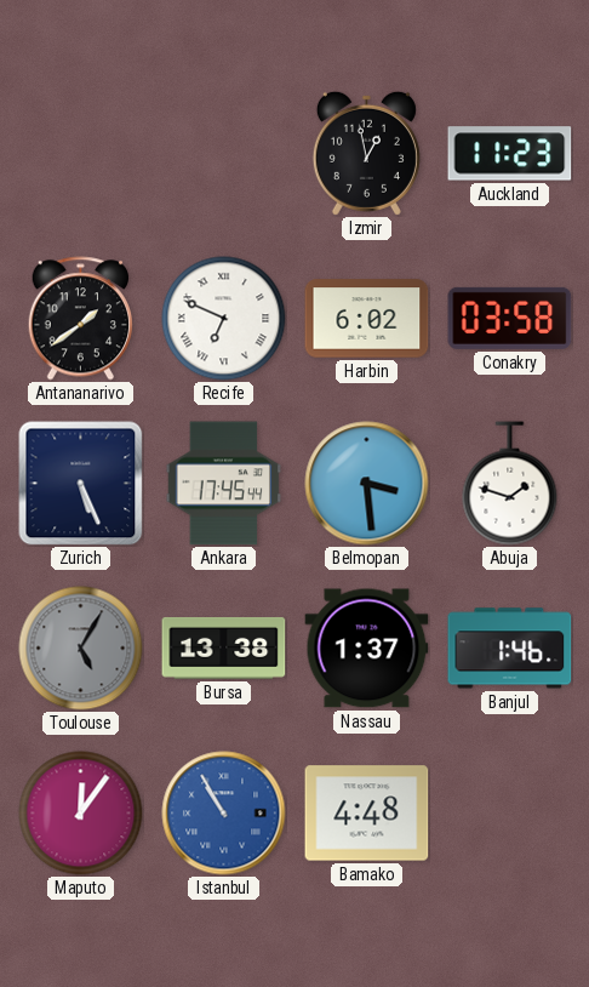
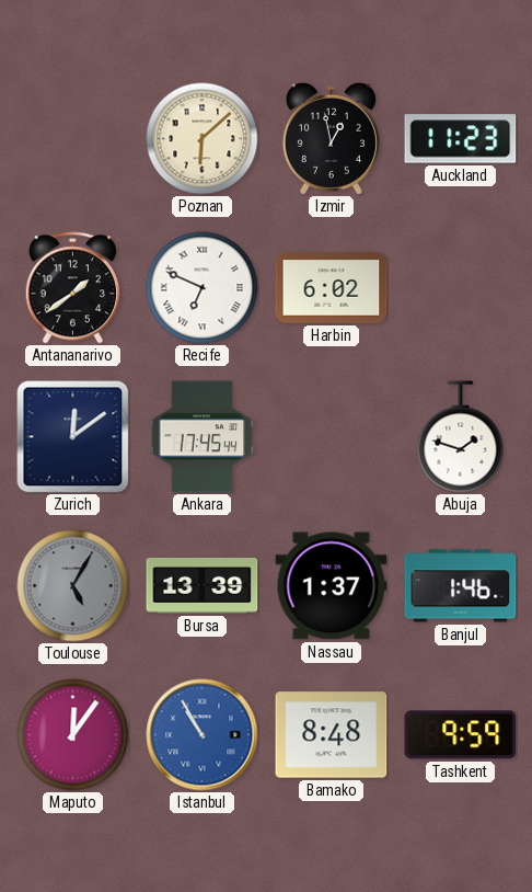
Poznan: none -> 6:08 (203, 139)
Conakry: 03:58 -> none (510, 318)
Zurich: 5:26 -> 12:09 (73, 437)
Belmopan: 3:29 -> none (367, 484)
Bursa: 13:38 -> 13:39 (203, 586)
Bamako: 4:48 -> 8:48 (332, 735)
Tashkent: none -> 9:59 (461, 735)
